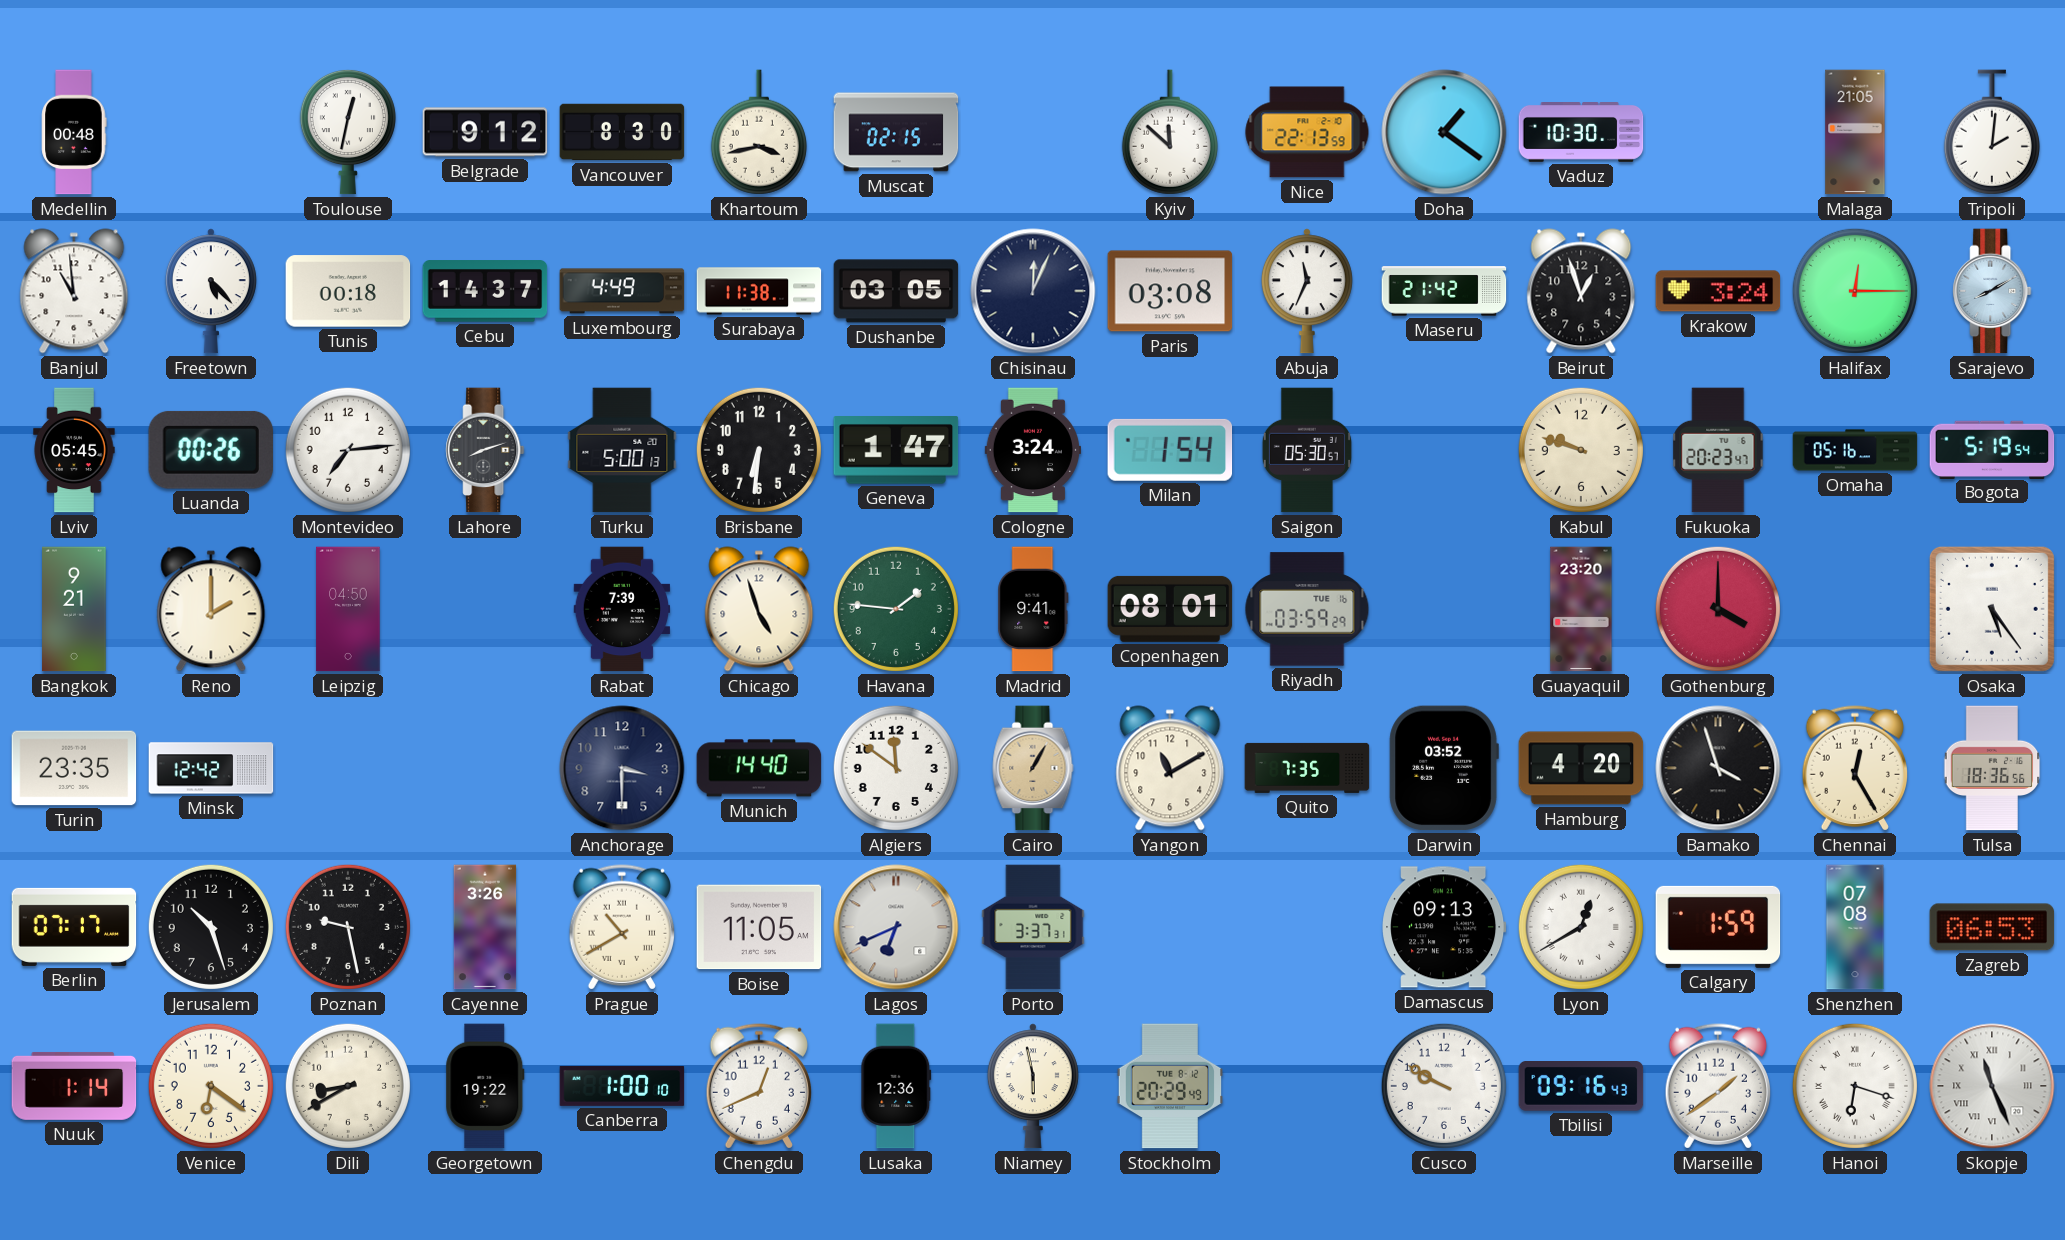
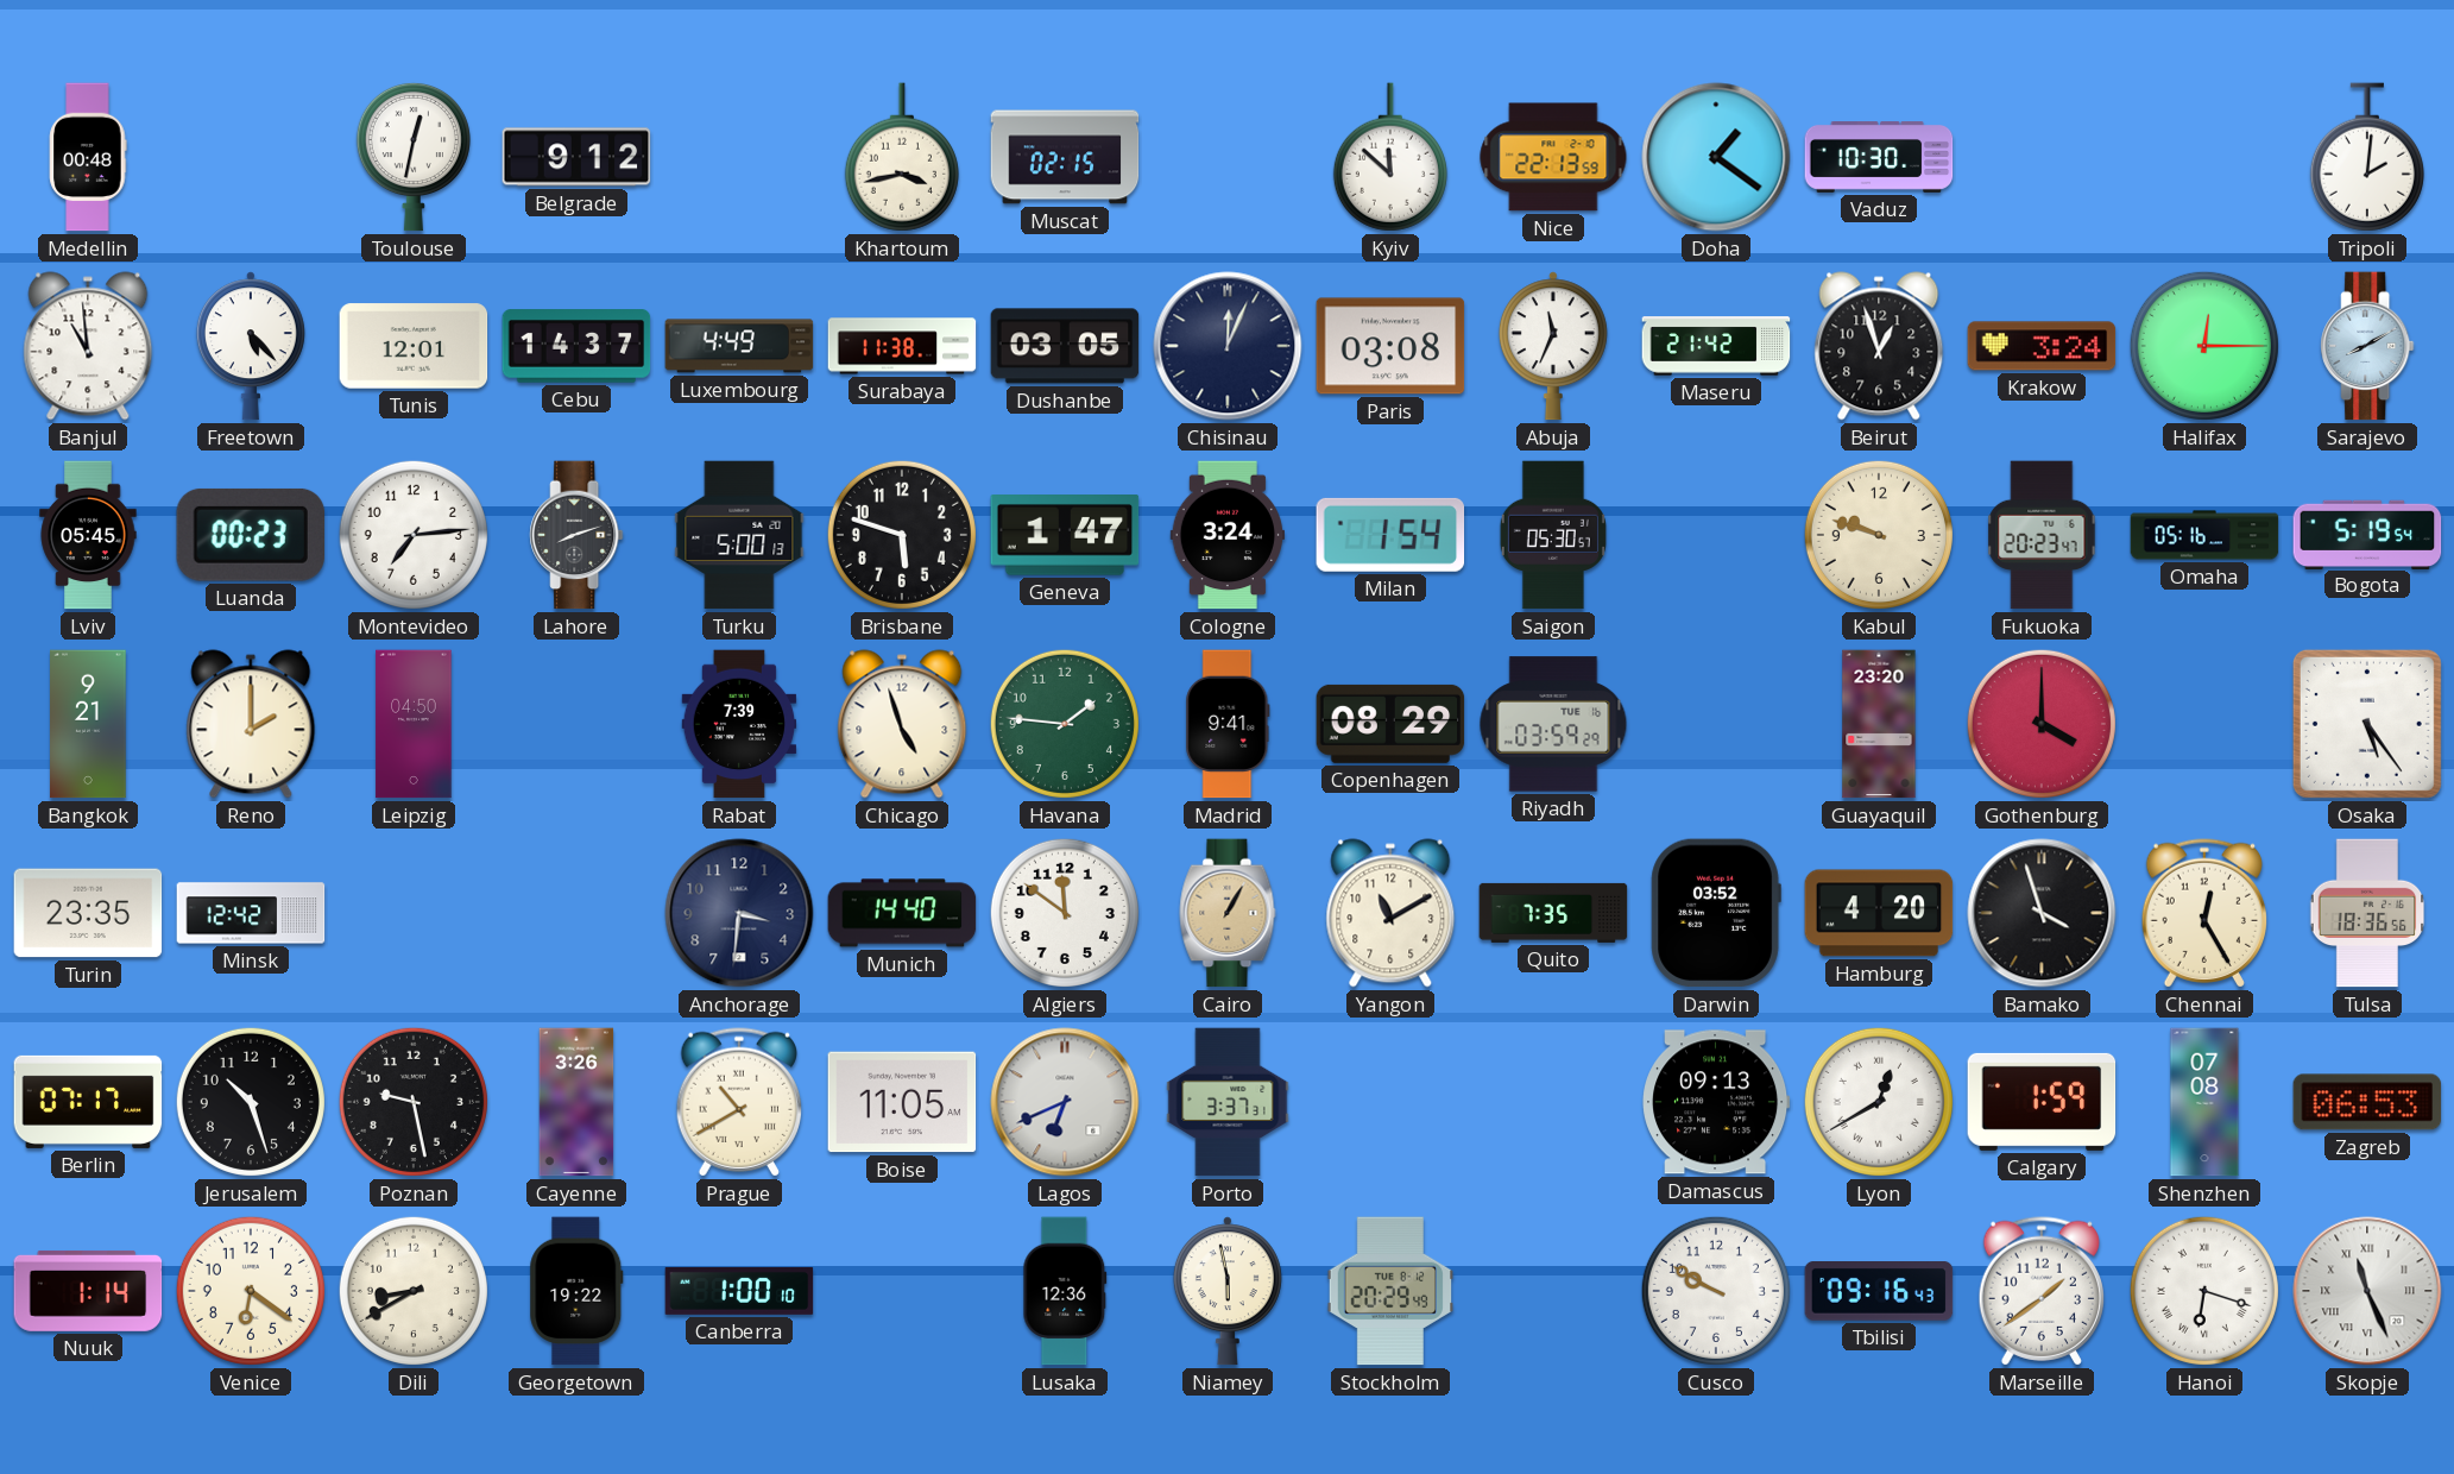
Vancouver: 8:30 -> none (622, 132)
Malaga: 21:05 -> none (1855, 132)
Tunis: 00:18 -> 12:01 (414, 346)
Luanda: 00:26 -> 00:23 (251, 535)
Brisbane: 6:31 -> 5:48 (902, 535)
Copenhagen: 08:01 -> 08:29 (1390, 724)
Anchorage: 3:30 -> 3:31 (739, 913)
Chengdu: 12:41 -> none (758, 1086)
